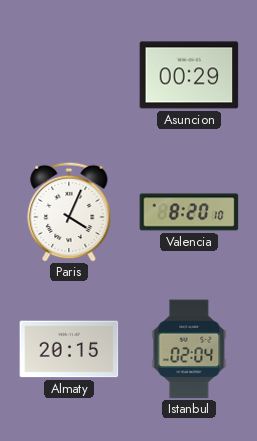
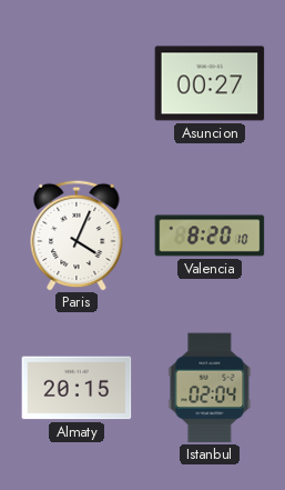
Asuncion: 00:29 -> 00:27 (210, 83)
